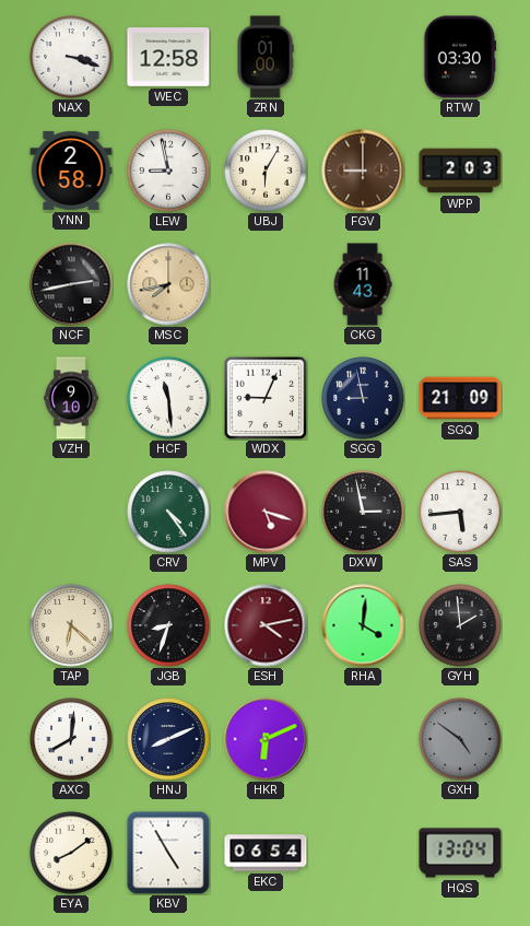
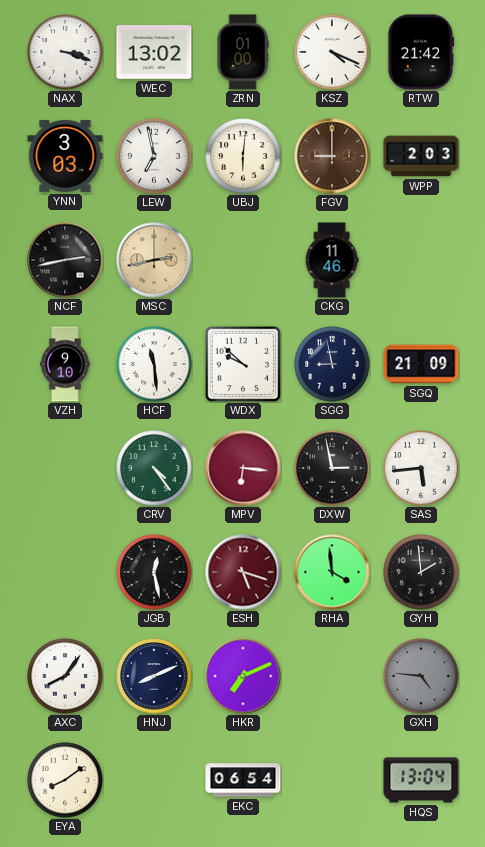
WEC: 12:58 -> 13:02 (154, 52)
KSZ: none -> 4:19 (332, 52)
RTW: 03:30 -> 21:42 (421, 52)
YNN: 2:58 -> 3:03 (65, 156)
LEW: 8:58 -> 6:58 (154, 156)
UBJ: 6:05 -> 6:01 (243, 156)
MSC: 7:43 -> 2:43 (154, 260)
CKG: 11:43 -> 11:46 (332, 260)
WDX: 9:04 -> 9:52 (243, 364)
MPV: 5:18 -> 6:16 (243, 468)
TAP: 6:22 -> none (71, 625)
JGB: 8:33 -> 12:28 (154, 572)
ESH: 4:13 -> 5:18 (243, 572)
RHA: 4:01 -> 3:59 (332, 572)
AXC: 8:01 -> 8:06 (65, 676)
HKR: 6:11 -> 7:11 (243, 676)
GXH: 4:51 -> 4:46 (421, 676)
KBV: 4:55 -> none (168, 853)
